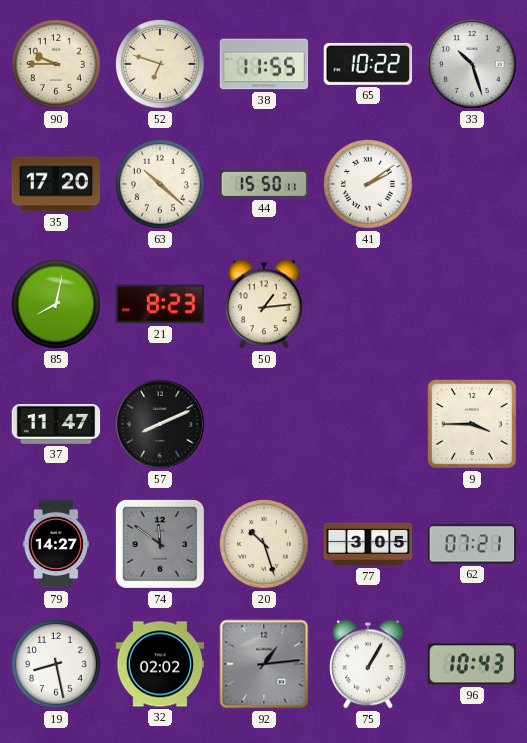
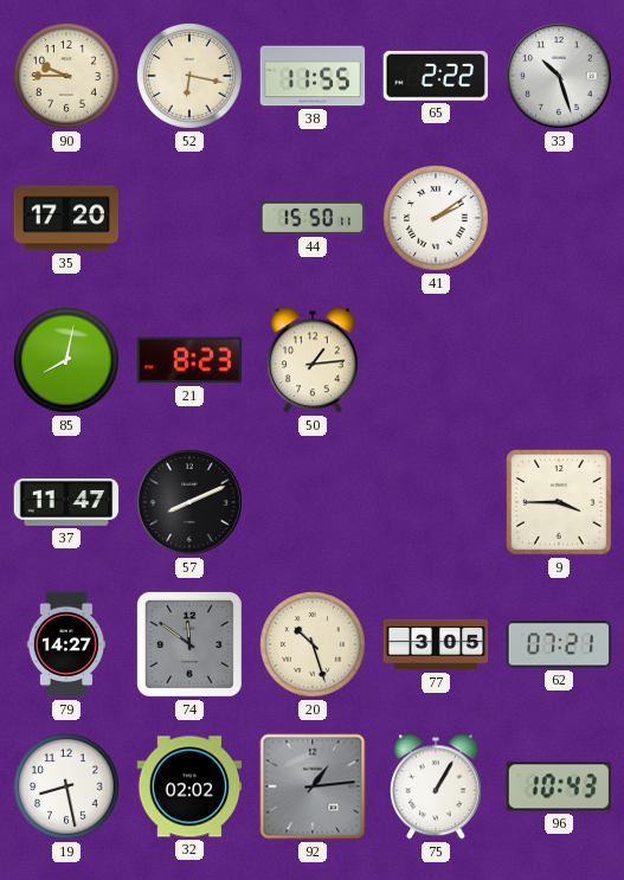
52: 6:48 -> 6:17 (191, 77)
65: 10:22 -> 2:22 (435, 76)
63: 10:22 -> none (161, 185)
